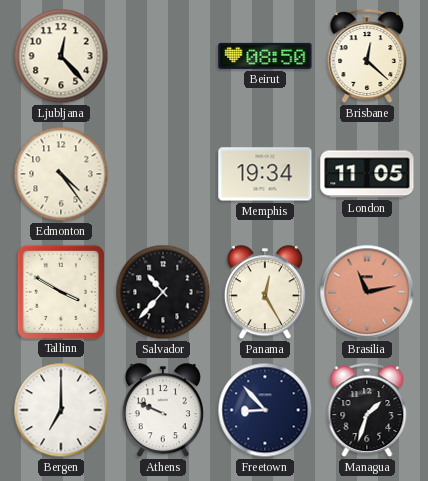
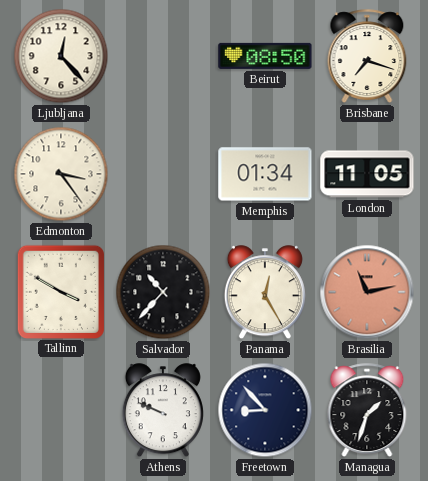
Brisbane: 12:22 -> 7:18 (367, 56)
Edmonton: 4:24 -> 3:24 (61, 174)
Memphis: 19:34 -> 01:34 (265, 174)
Bergen: 7:00 -> none (61, 410)
